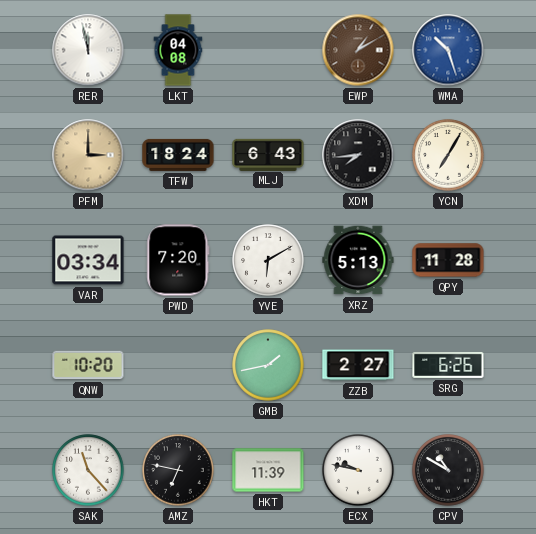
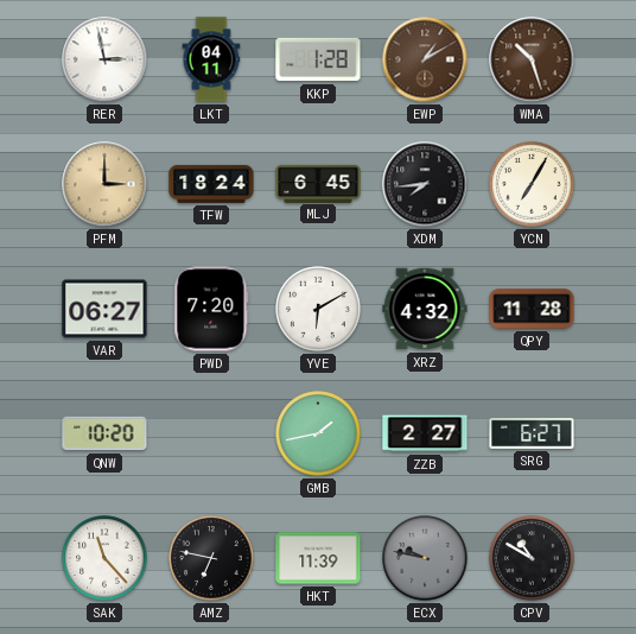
RER: 11:58 -> 2:58 (104, 59)
LKT: 04:08 -> 04:11 (211, 59)
KKP: none -> 1:28 (318, 59)
WMA dial: blue -> brown (532, 59)
MLJ: 6:43 -> 6:45 (318, 183)
VAR: 03:34 -> 06:27 (104, 309)
XRZ: 5:13 -> 4:32 (425, 309)
SRG: 6:26 -> 6:27 (532, 433)
ECX dial: white -> grey (425, 558)
